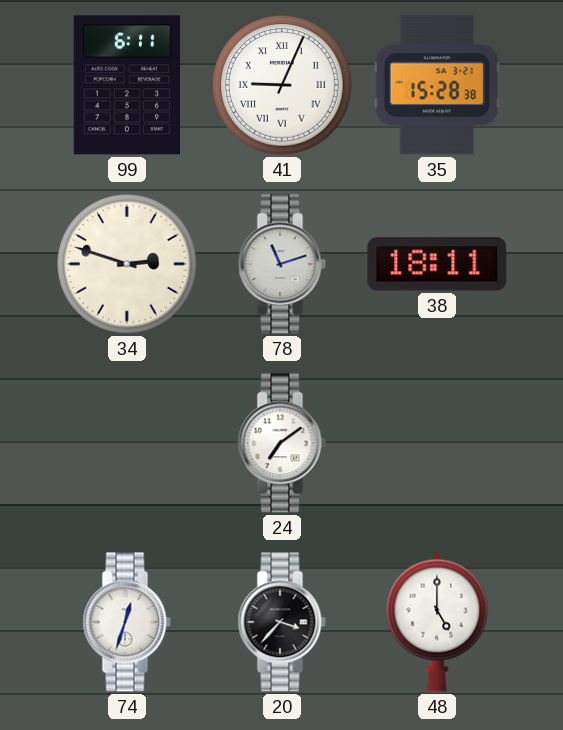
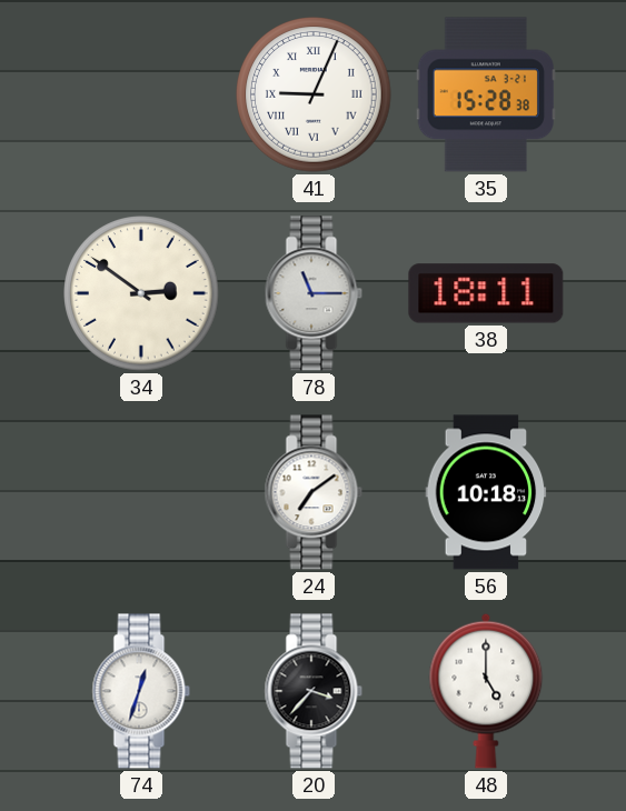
99: 6:11 -> none (126, 85)
34: 2:48 -> 2:51 (141, 293)
78: 11:12 -> 11:15 (314, 293)
56: none -> 10:18 (486, 492)
